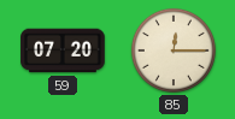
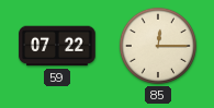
59: 07:20 -> 07:22 (57, 46)
